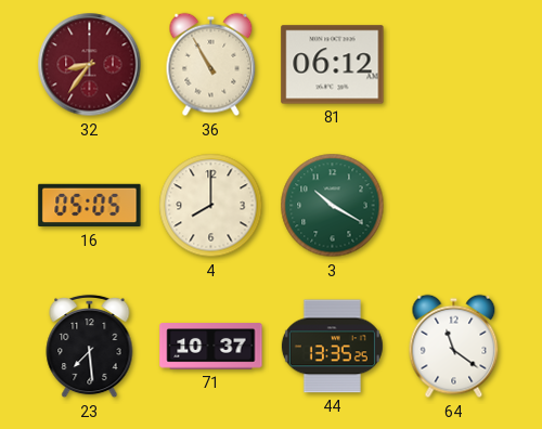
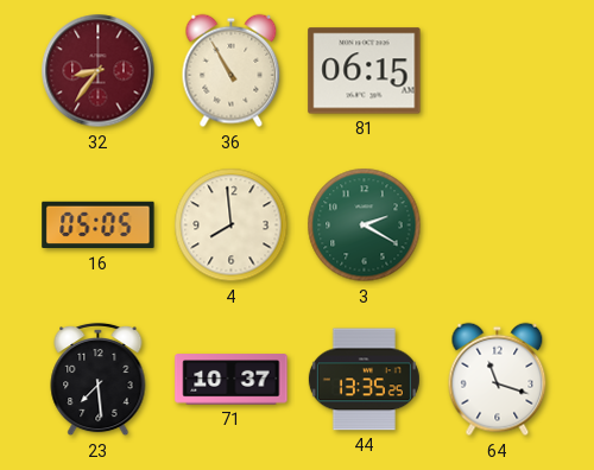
81: 06:12 -> 06:15 (365, 71)
4: 8:00 -> 7:59 (232, 226)
3: 10:20 -> 2:20 (365, 226)
64: 11:21 -> 11:18 (498, 380)
